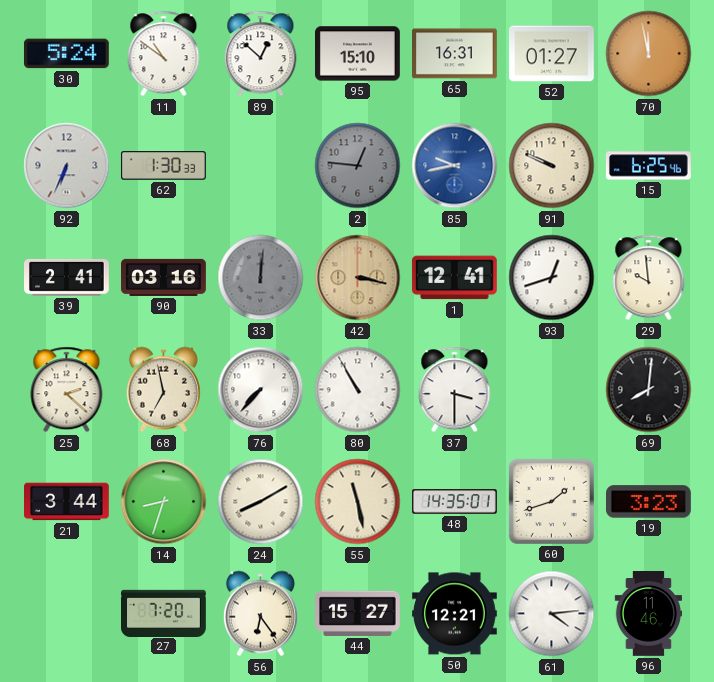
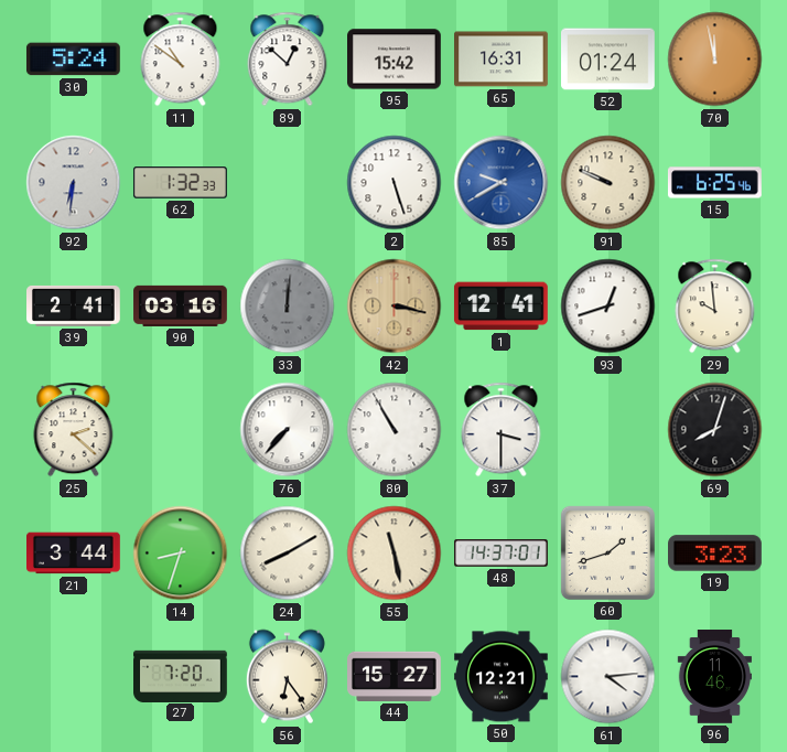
95: 15:10 -> 15:42 (395, 60)
52: 01:27 -> 01:24 (608, 60)
92: 6:34 -> 6:31 (74, 183)
62: 1:30 -> 1:32 (181, 183)
2: 12:46 -> 5:27 (395, 183)
2 dial: grey -> white (395, 183)
85: 9:43 -> 9:40 (502, 183)
68: 6:58 -> none (163, 390)
69: 8:01 -> 8:03 (715, 430)
48: 14:35 -> 14:37 (502, 554)
